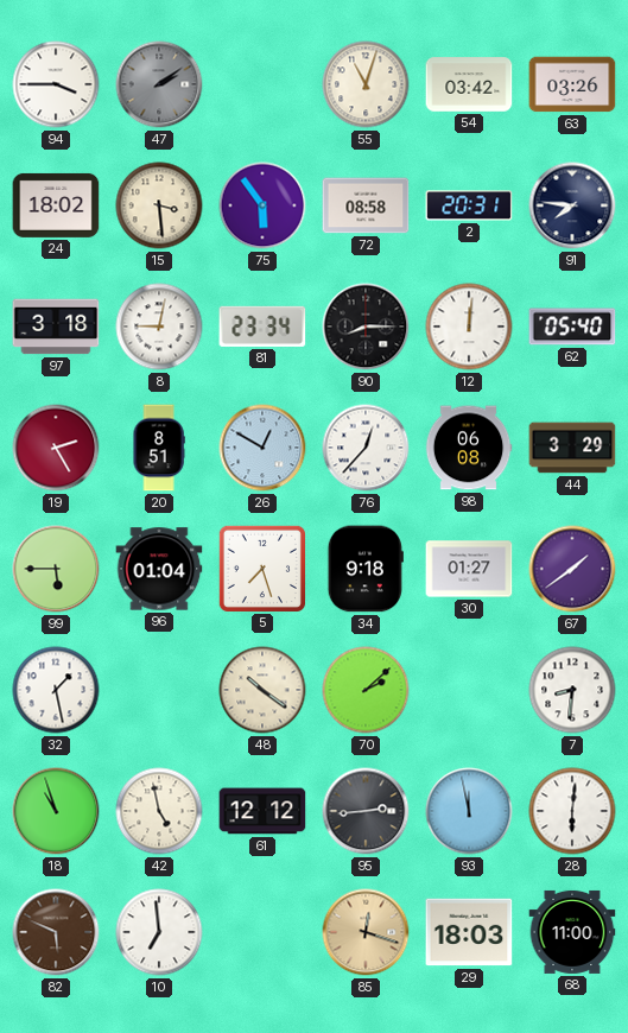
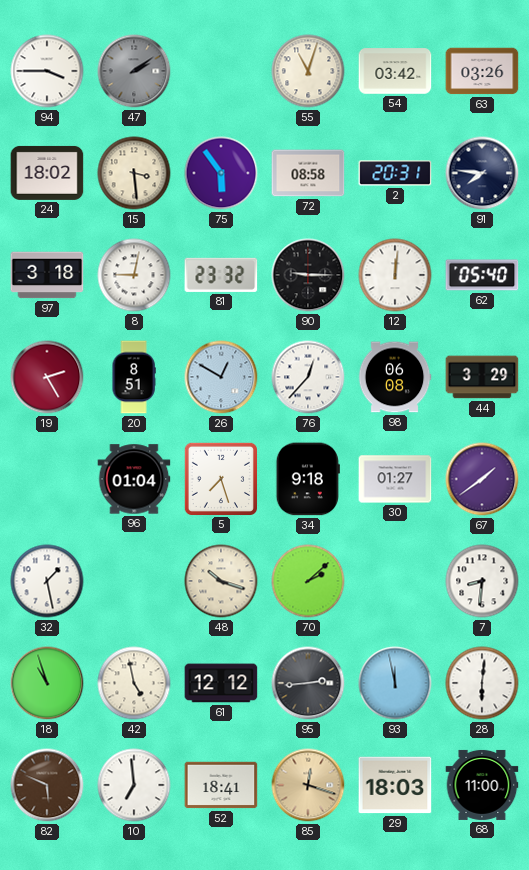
81: 23:34 -> 23:32 (221, 275)
90: 8:15 -> 9:15 (308, 275)
99: 5:45 -> none (56, 569)
48: 10:21 -> 10:18 (221, 581)
52: none -> 18:41 (221, 785)
